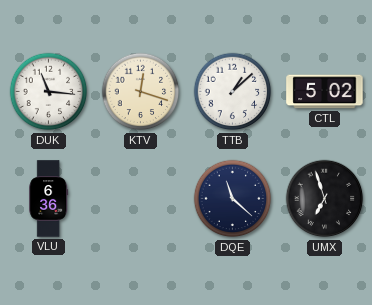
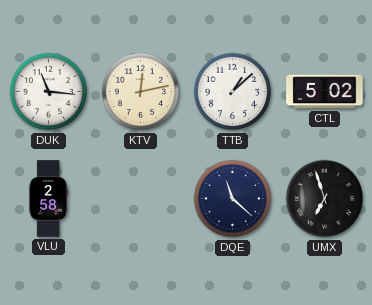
KTV: 12:18 -> 12:13 (141, 92)
VLU: 6:36 -> 2:58 (49, 199)
